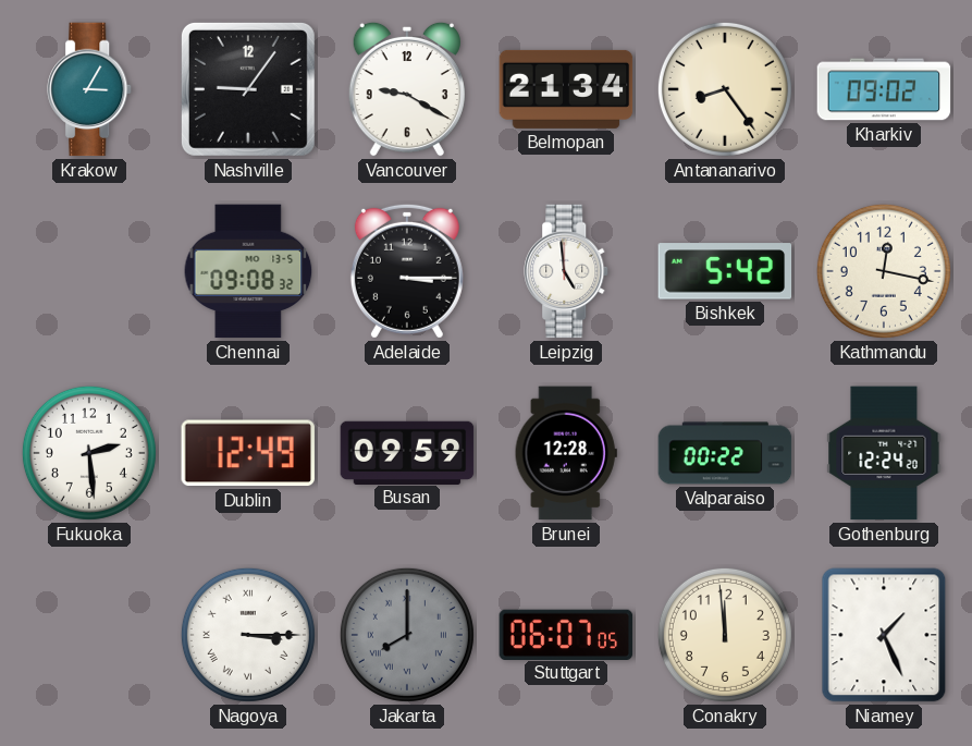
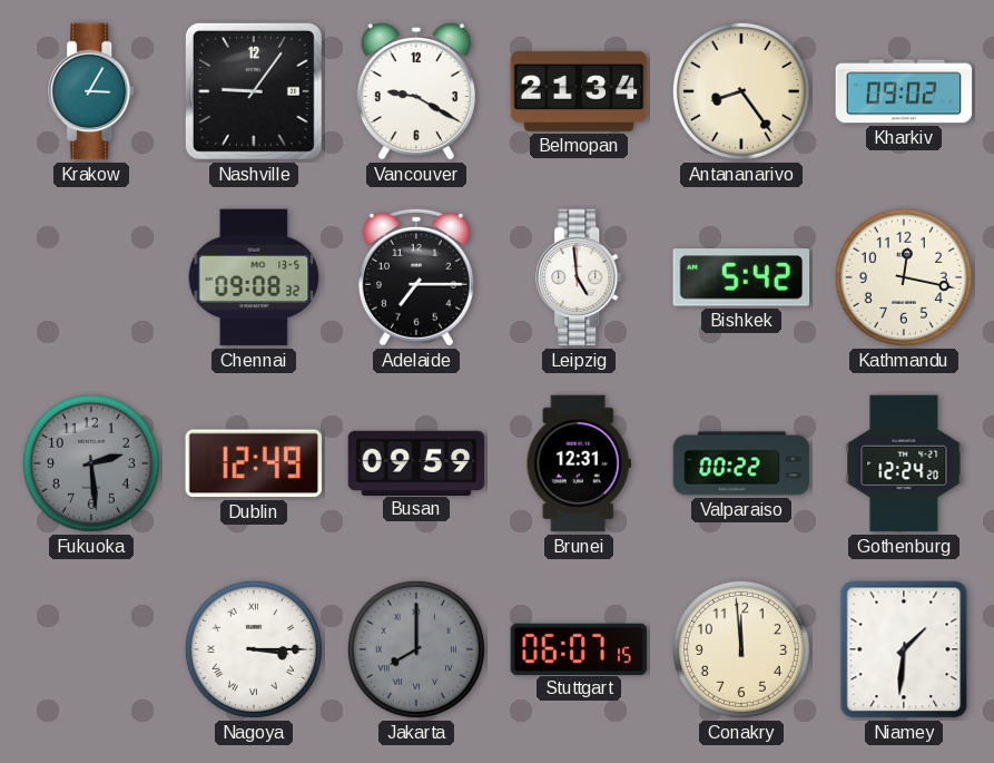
Adelaide: 3:15 -> 7:15 (416, 277)
Fukuoka dial: white -> grey (91, 463)
Brunei: 12:28 -> 12:31 (579, 463)
Stuttgart: 06:07:05 -> 06:07:15 (579, 648)
Niamey: 1:26 -> 1:31 (904, 649)
